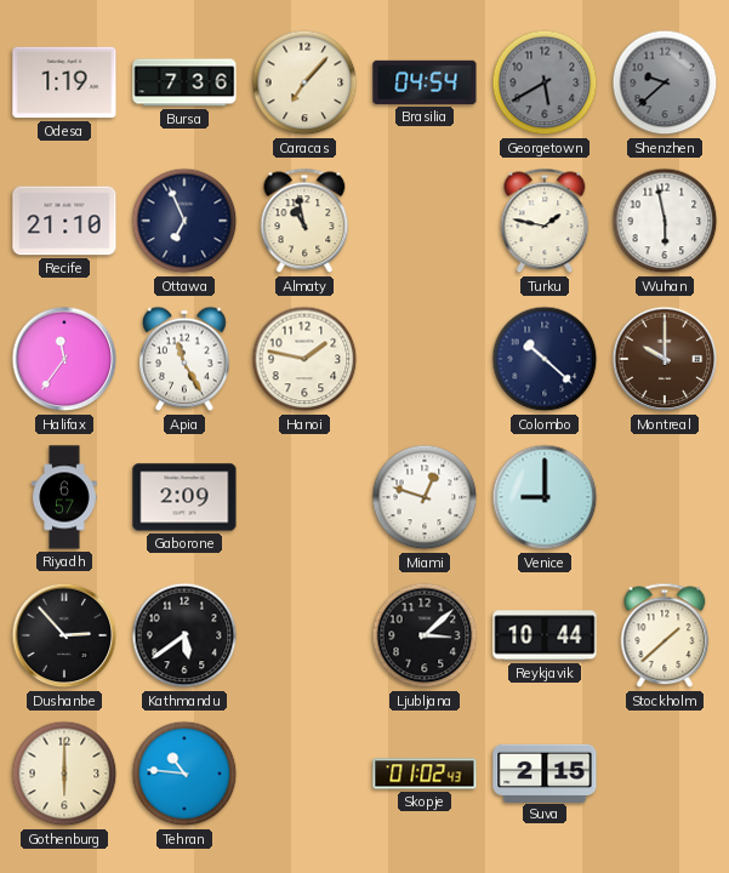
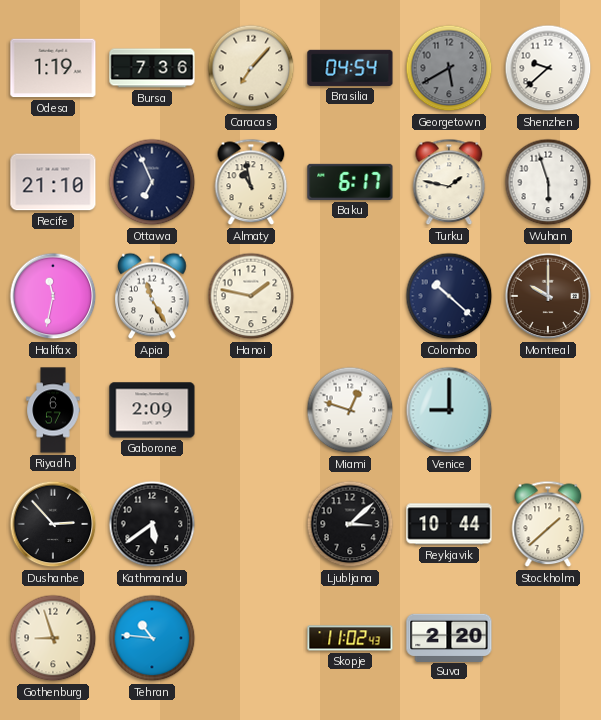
Shenzhen dial: grey -> white (548, 68)
Baku: none -> 6:17 (350, 182)
Wuhan: 5:58 -> 5:57 (548, 182)
Halifax: 11:36 -> 11:32 (53, 296)
Gothenburg: 6:00 -> 8:57 (53, 638)
Skopje: 01:02 -> 11:02 (350, 638)
Suva: 2:15 -> 2:20 (449, 637)
